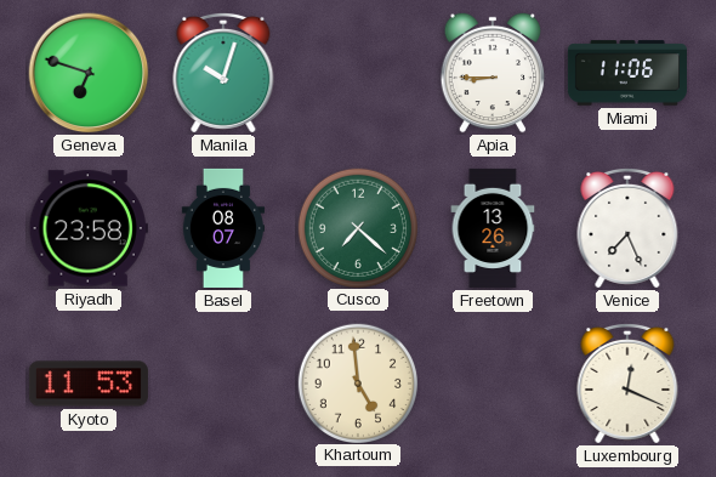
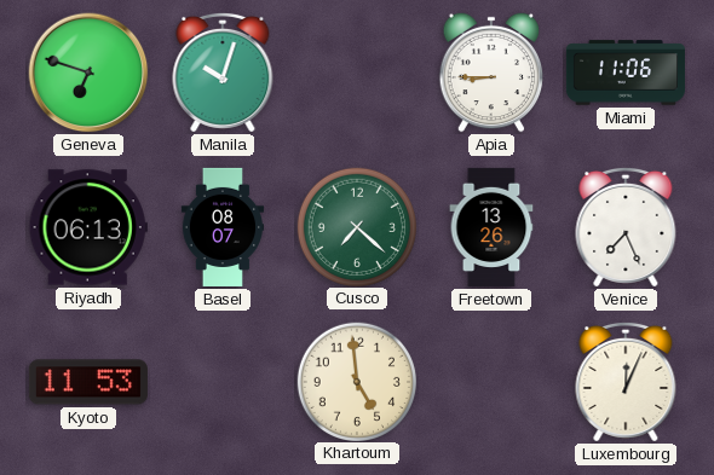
Riyadh: 23:58 -> 06:13 (88, 227)
Luxembourg: 12:19 -> 12:04 (626, 382)
